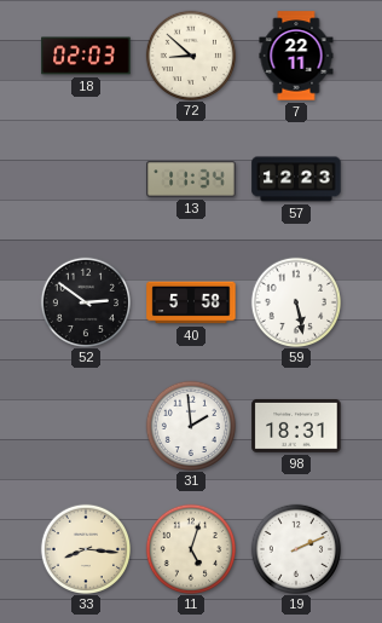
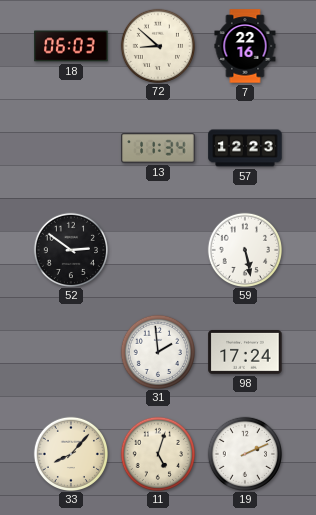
18: 02:03 -> 06:03 (71, 46)
7: 22:11 -> 22:16 (245, 46)
40: 5:58 -> none (191, 302)
98: 18:31 -> 17:24 (245, 352)
33: 8:16 -> 8:07 (70, 453)
